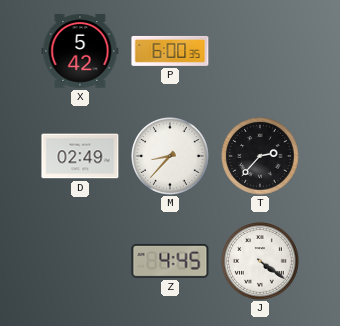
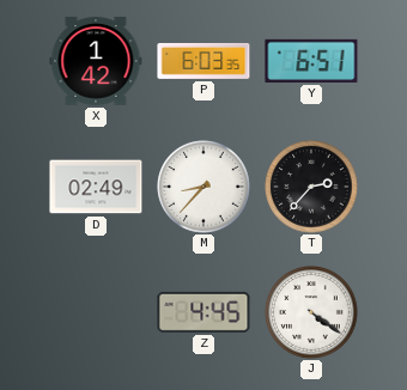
X: 5:42 -> 1:42 (96, 61)
P: 6:00 -> 6:03 (203, 61)
Y: none -> 6:51 (311, 61)
